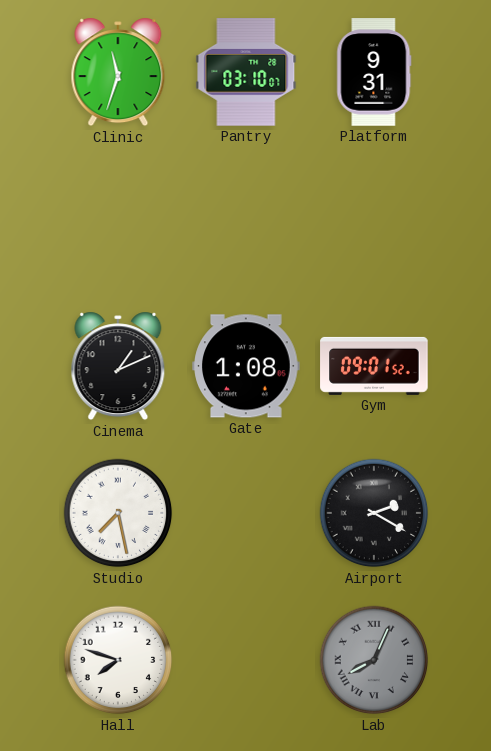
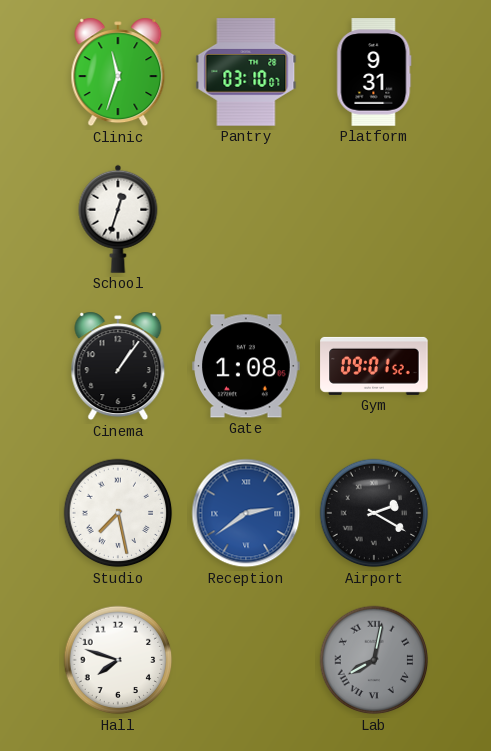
School: none -> 12:33 (118, 219)
Cinema: 1:11 -> 1:06 (118, 366)
Reception: none -> 2:39 (246, 513)
Lab: 8:04 -> 8:02 (374, 660)
